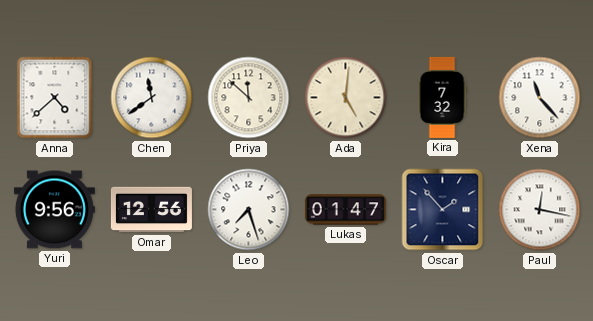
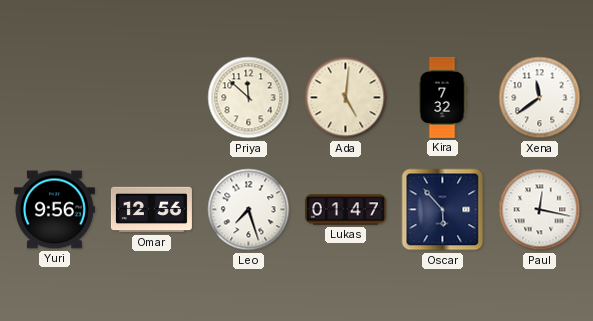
Anna: 4:38 -> none (55, 98)
Chen: 11:39 -> none (152, 98)
Xena: 11:23 -> 11:39 (540, 98)
Oscar: 1:53 -> 5:53 (443, 210)
